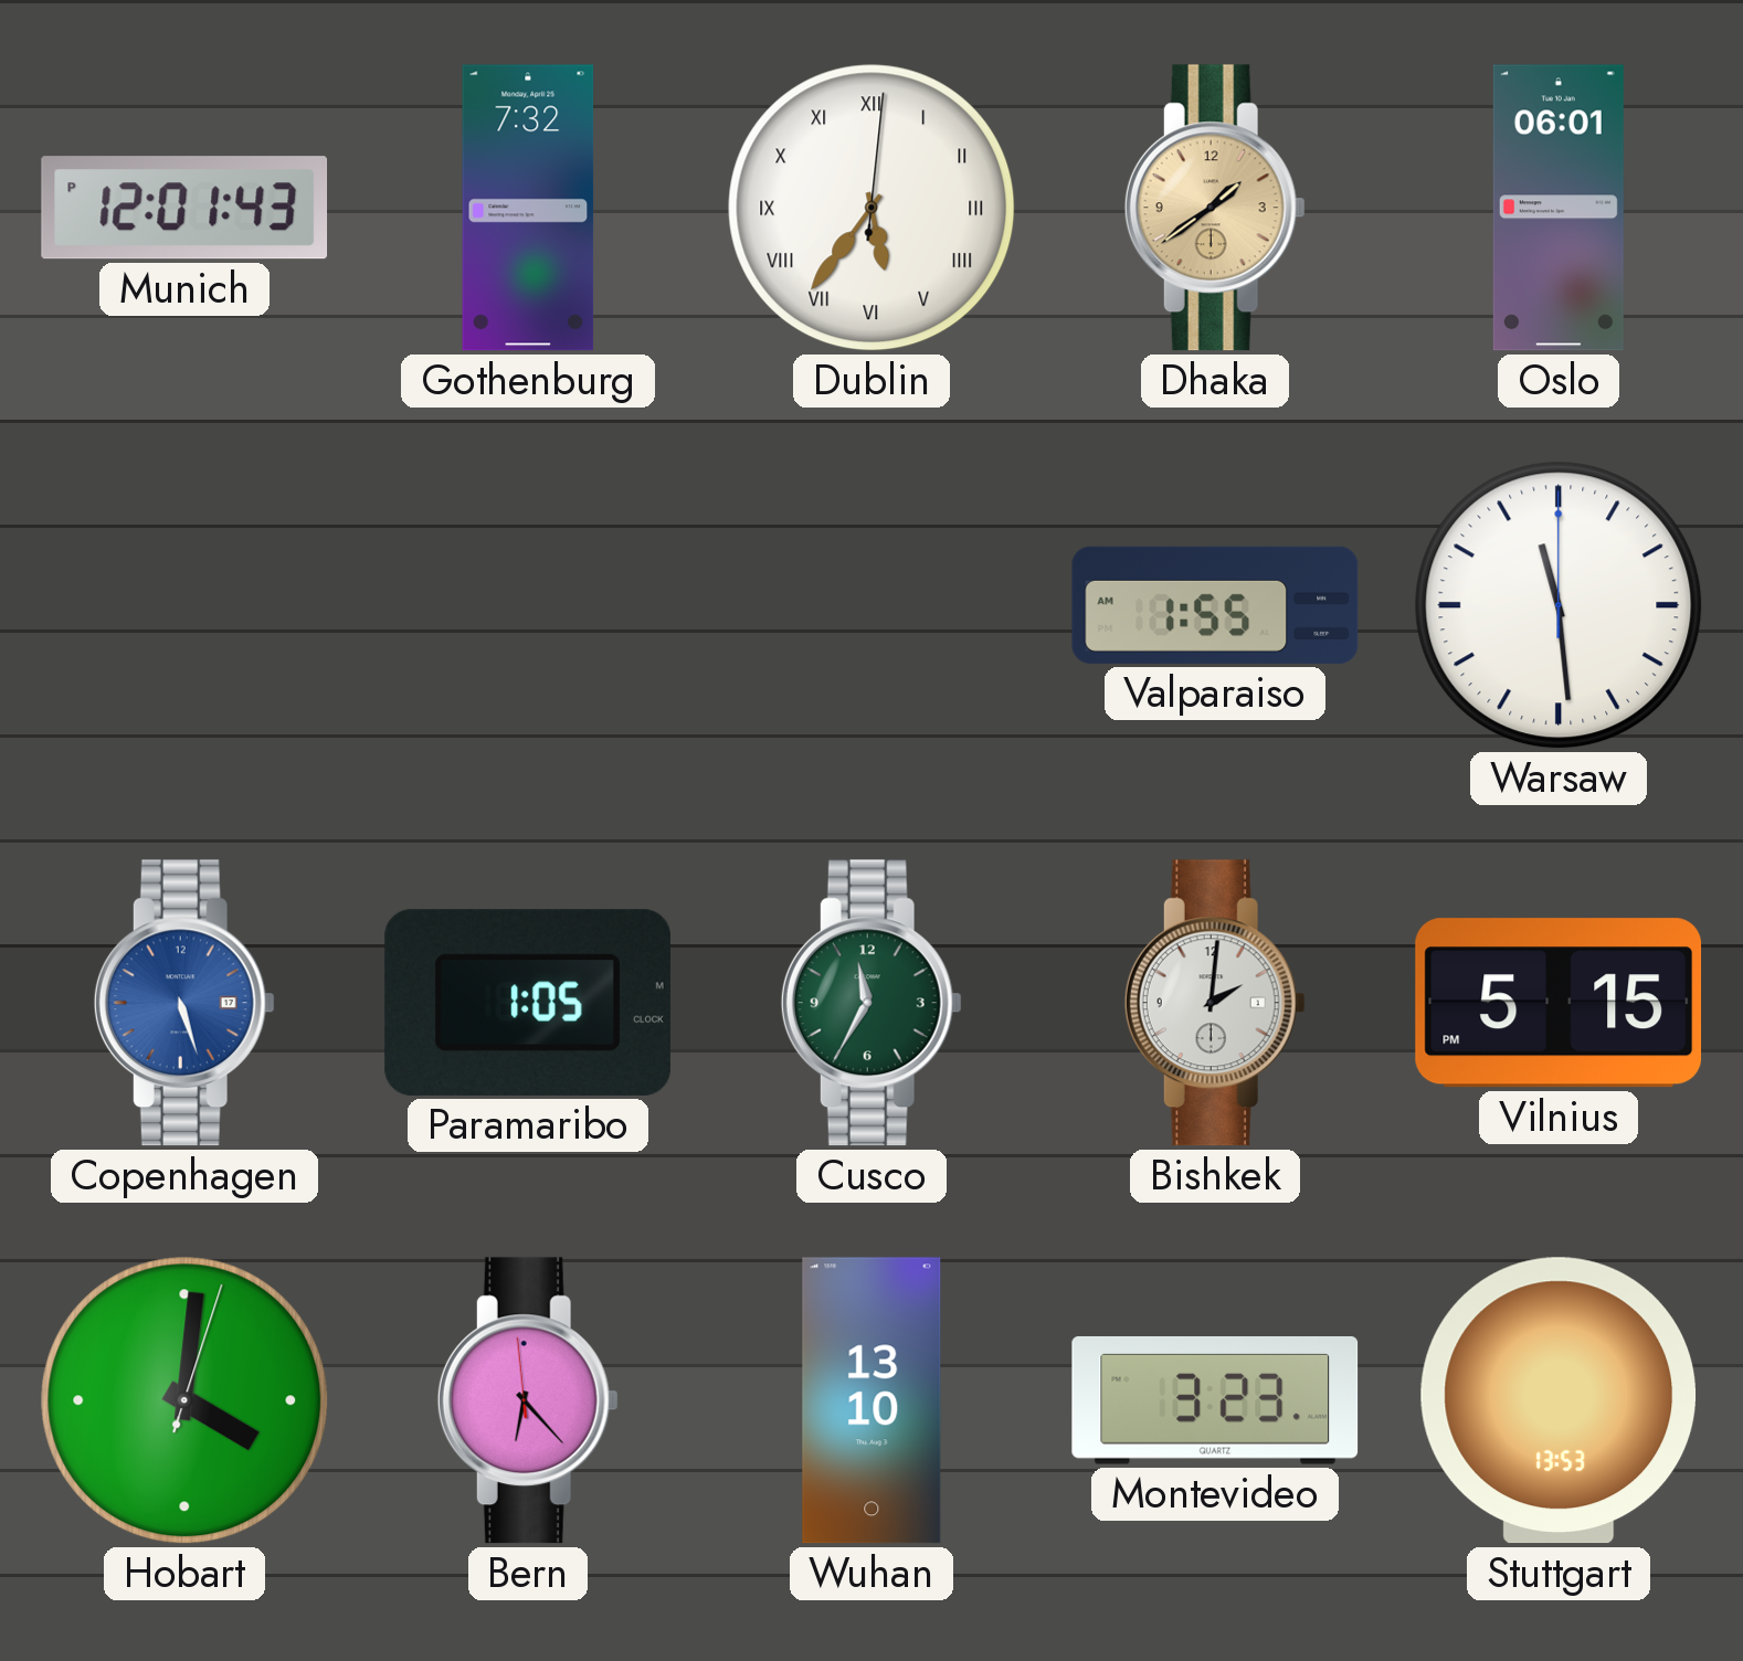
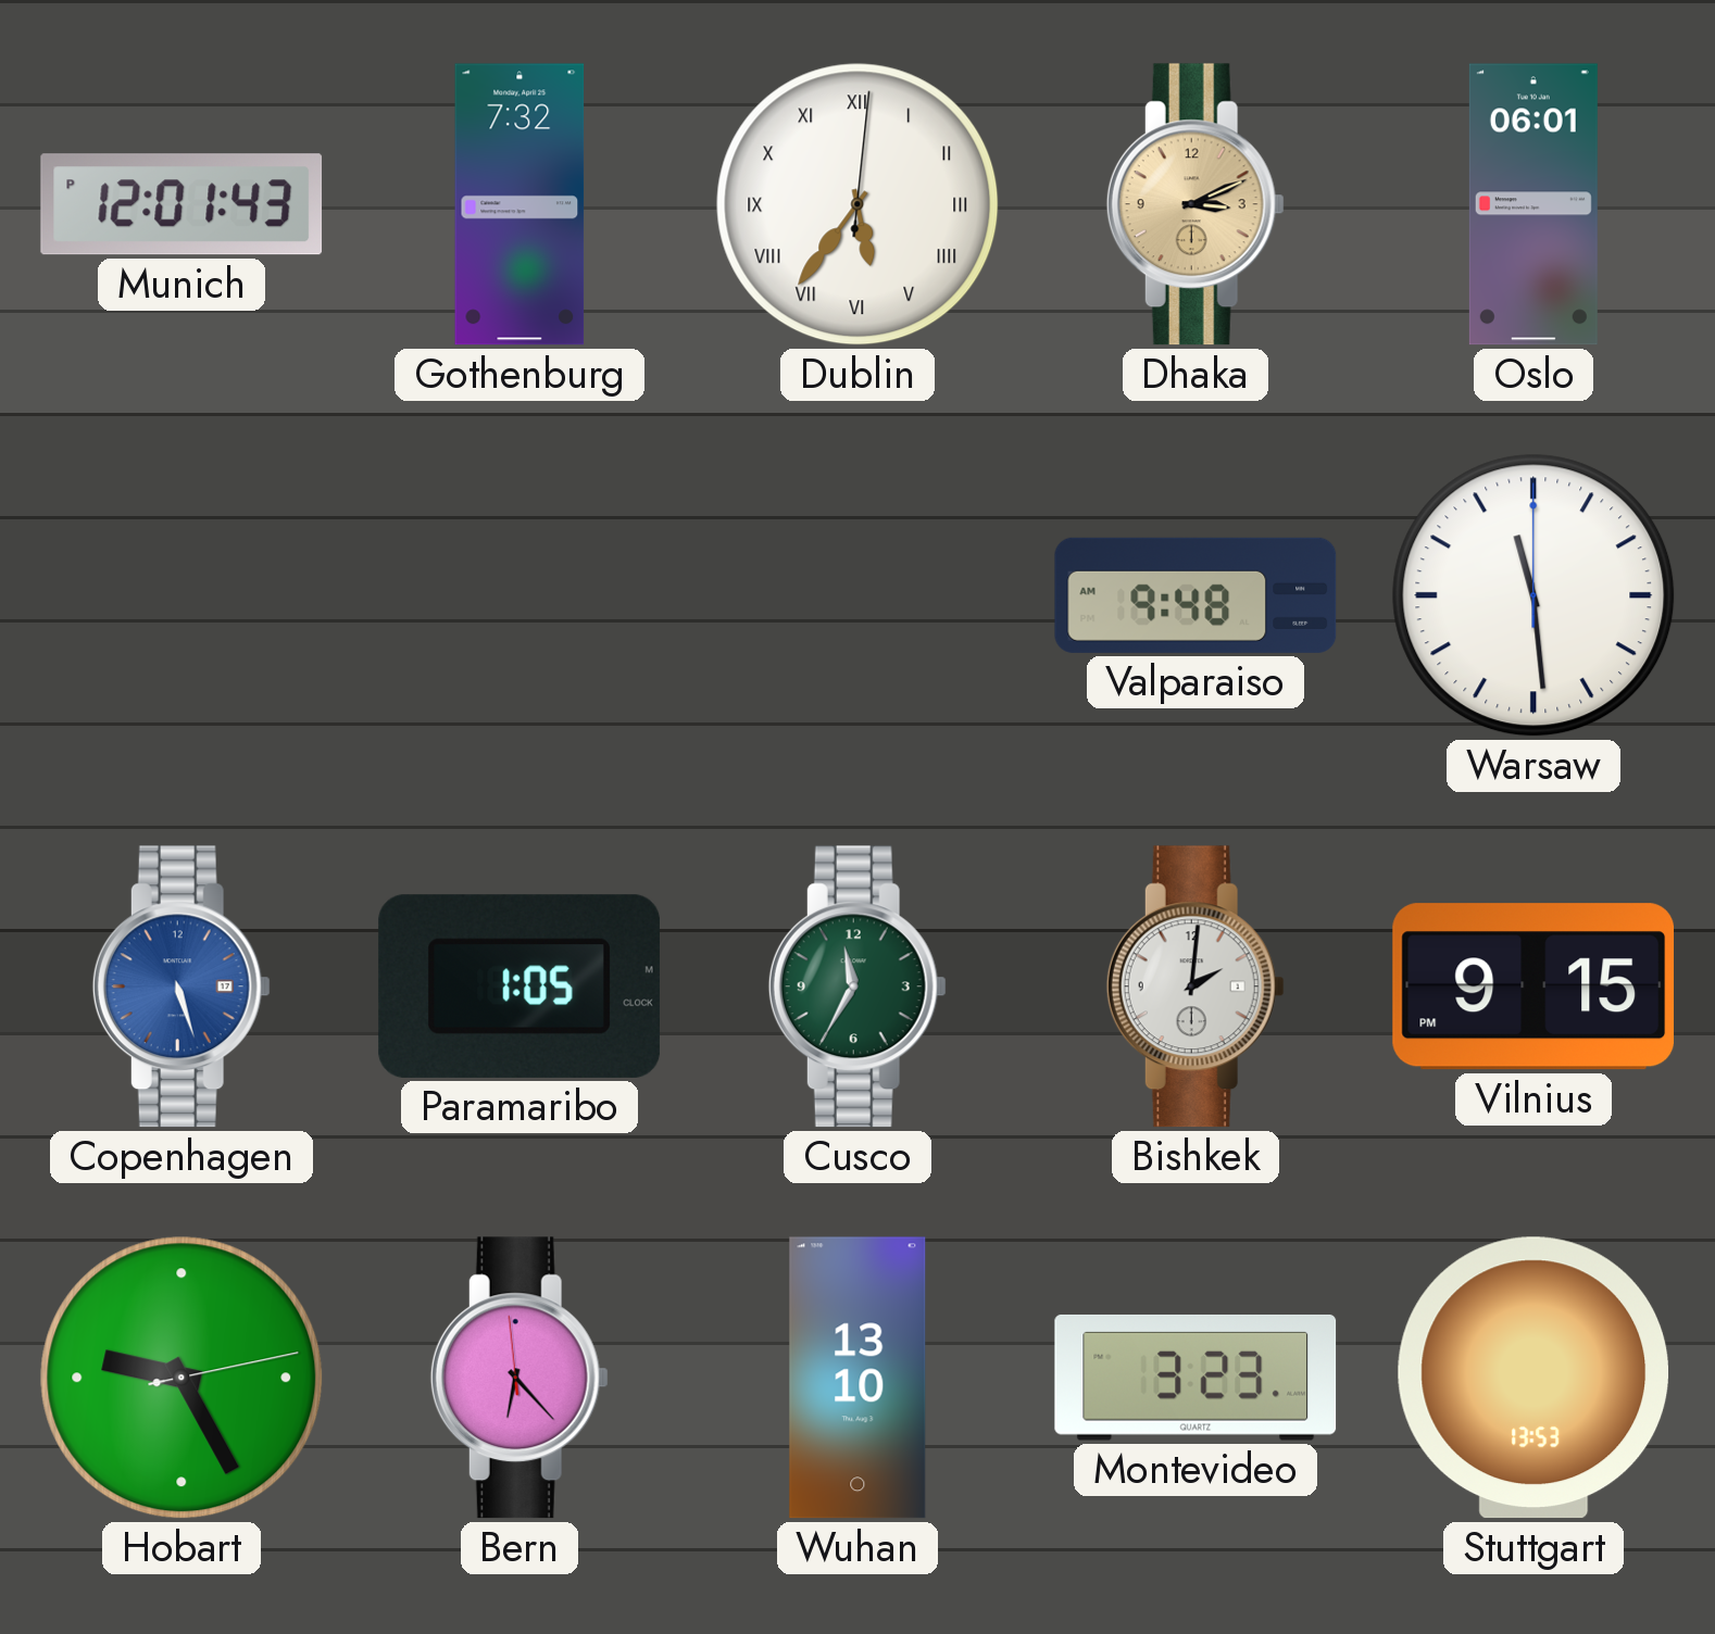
Dhaka: 1:39 -> 3:11 (1196, 204)
Valparaiso: 1:55 -> 9:48 (1196, 595)
Vilnius: 5:15 -> 9:15 (1534, 986)
Hobart: 4:01 -> 9:25 (181, 1378)
